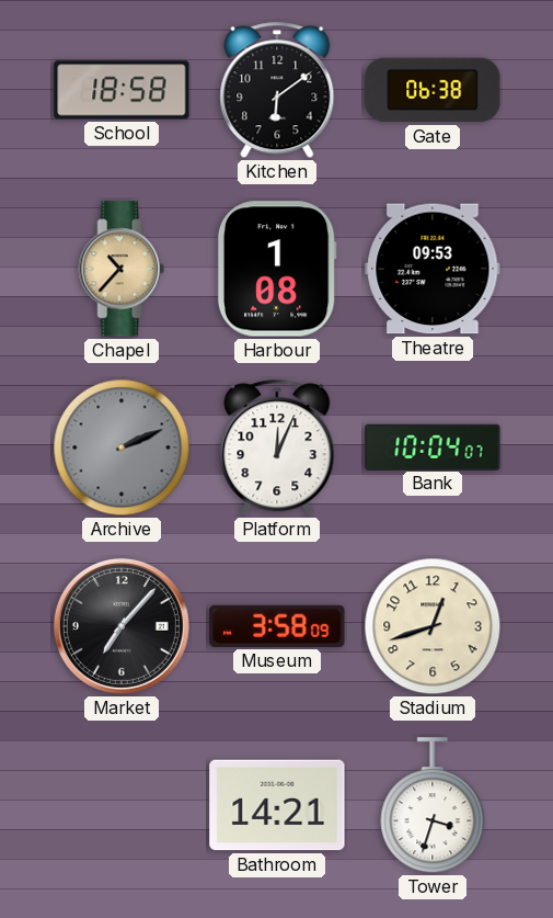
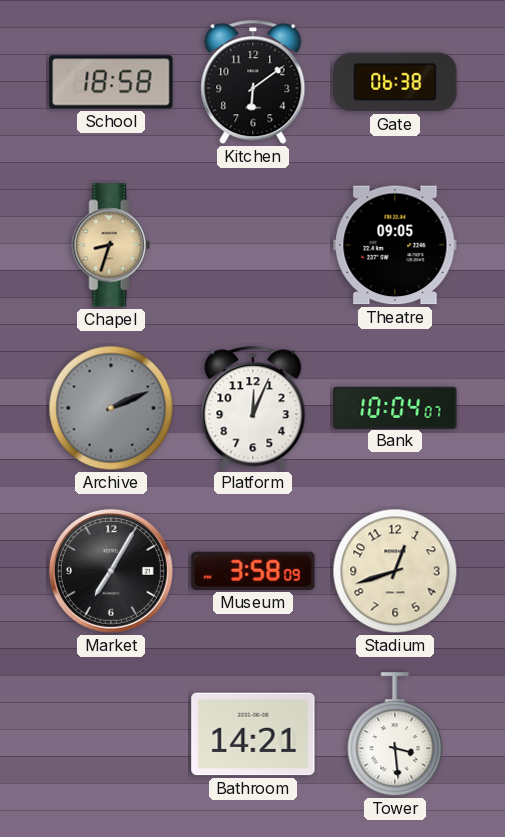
Chapel: 10:37 -> 8:33 (111, 245)
Harbour: 1:08 -> none (277, 269)
Theatre: 09:53 -> 09:05 (395, 245)
Market: 7:07 -> 7:05 (111, 571)
Tower: 3:33 -> 3:29 (395, 735)
